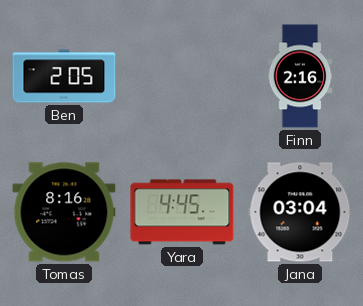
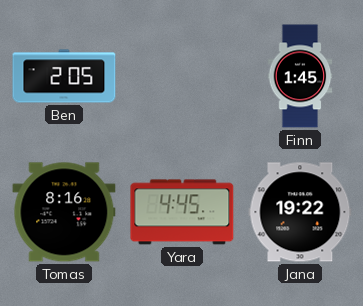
Finn: 2:16 -> 1:45 (300, 76)
Jana: 03:04 -> 19:22 (300, 212)
